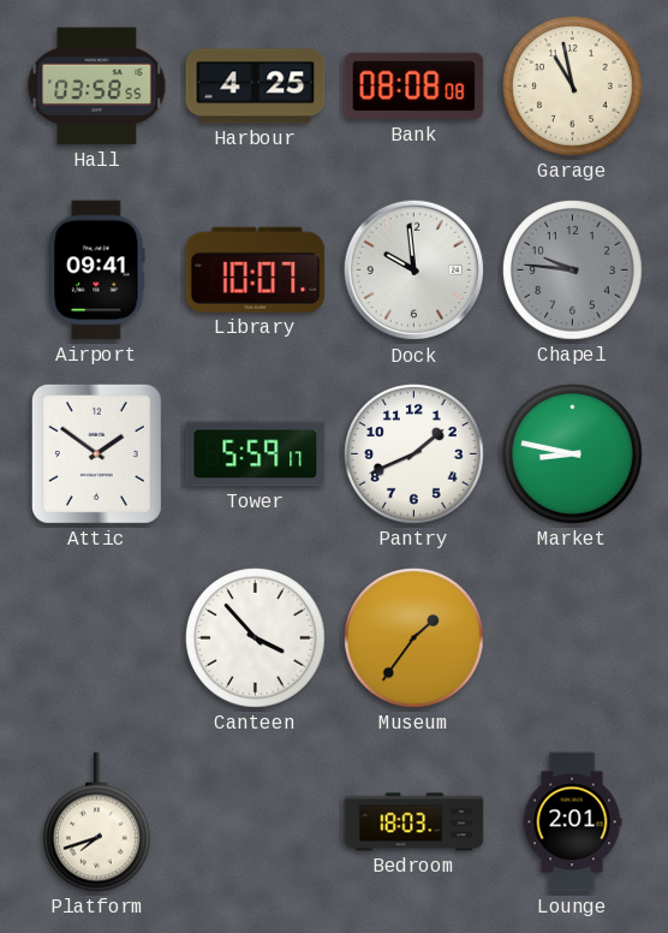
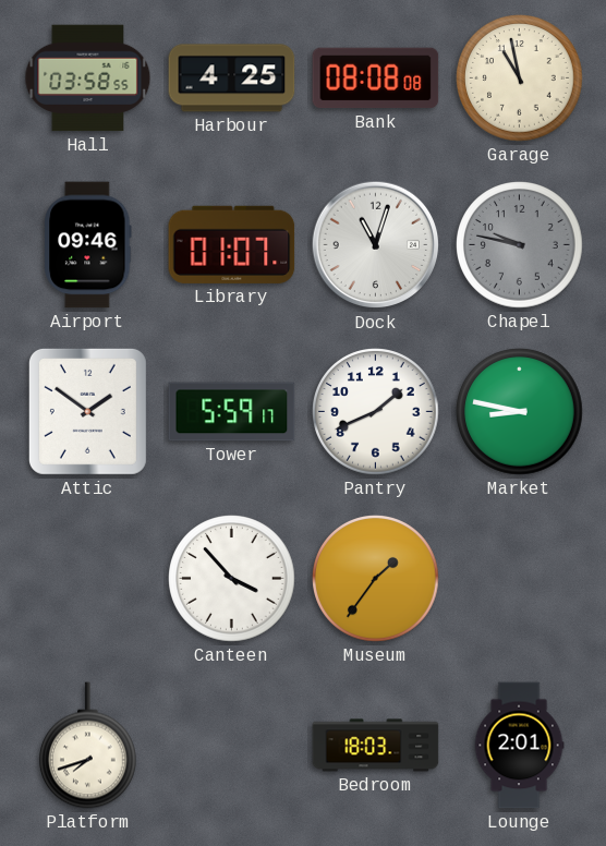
Airport: 09:41 -> 09:46 (88, 245)
Library: 10:07 -> 01:07 (232, 244)
Dock: 9:59 -> 11:03 (376, 245)
Chapel: 9:46 -> 9:47 (520, 245)
